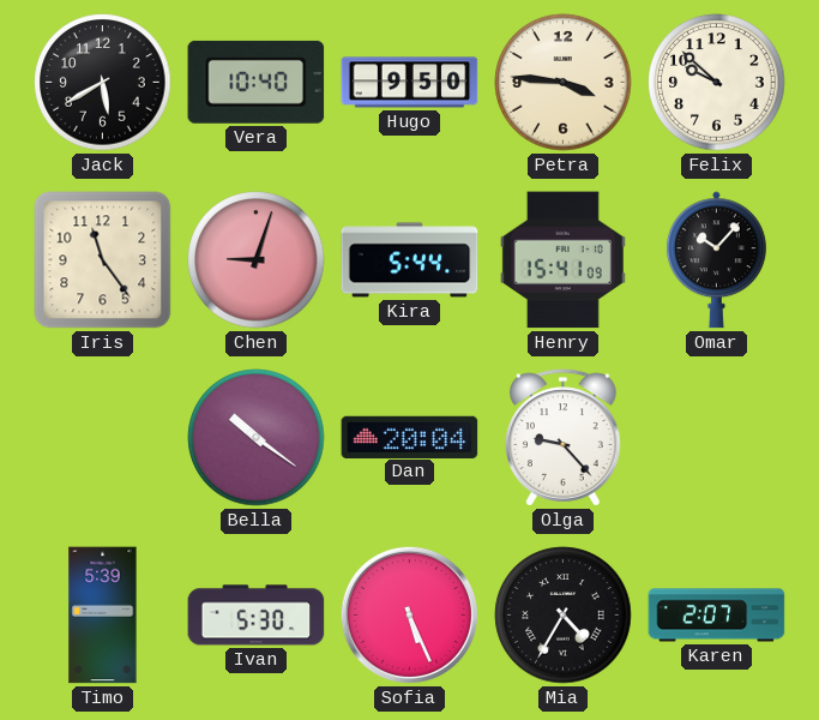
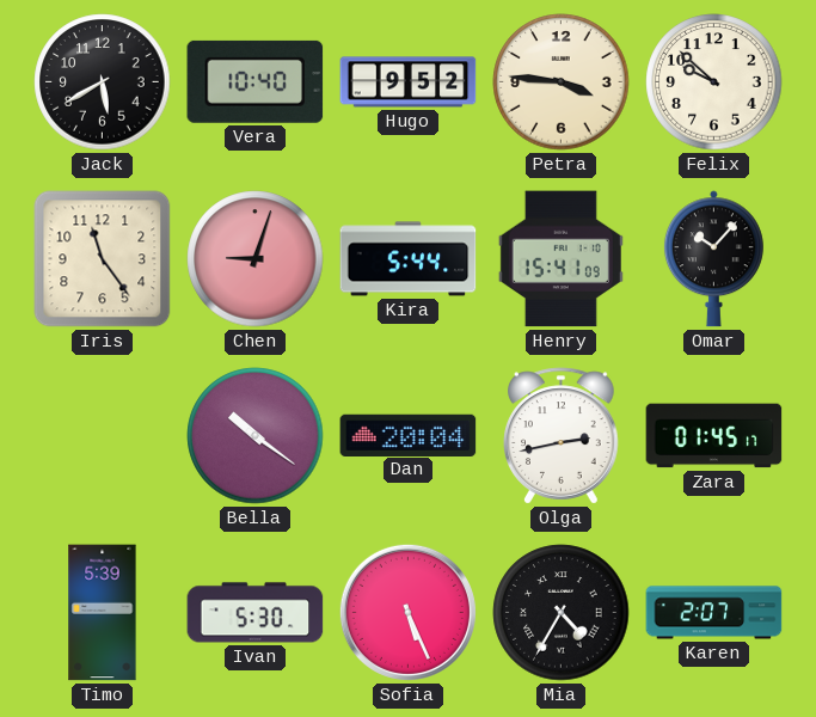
Hugo: 9:50 -> 9:52 (409, 82)
Olga: 9:23 -> 2:43 (562, 436)
Zara: none -> 01:45 (714, 436)
